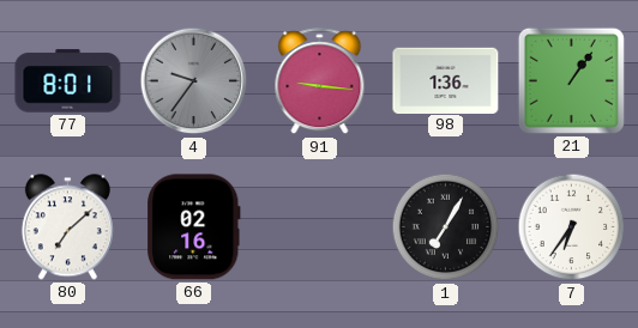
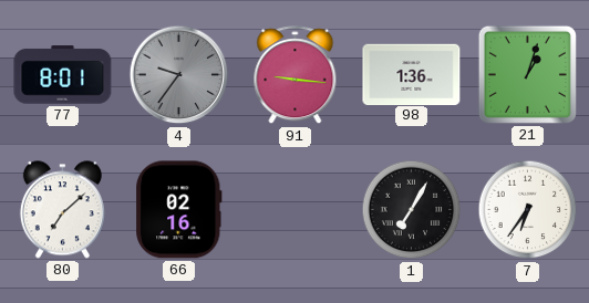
21: 1:06 -> 1:03 (527, 74)
